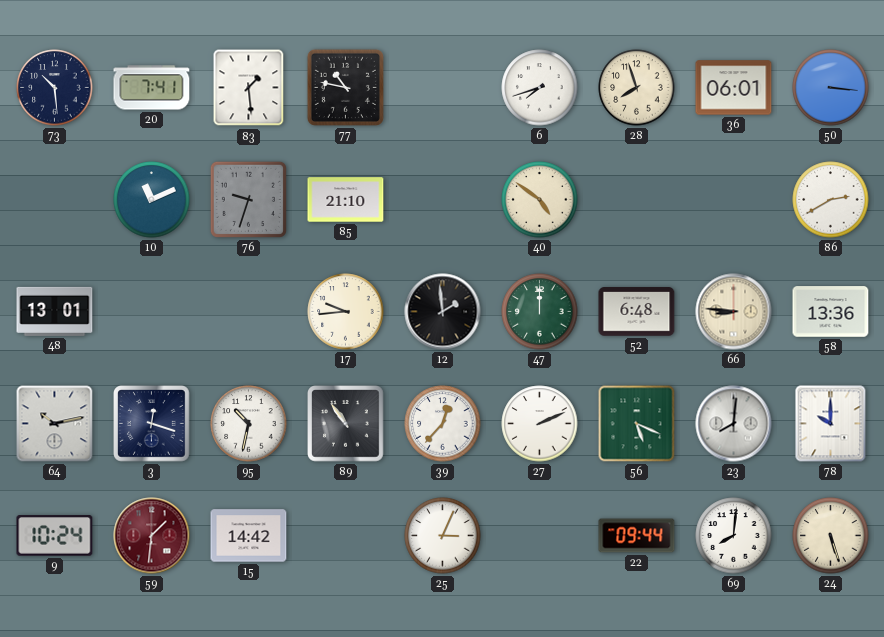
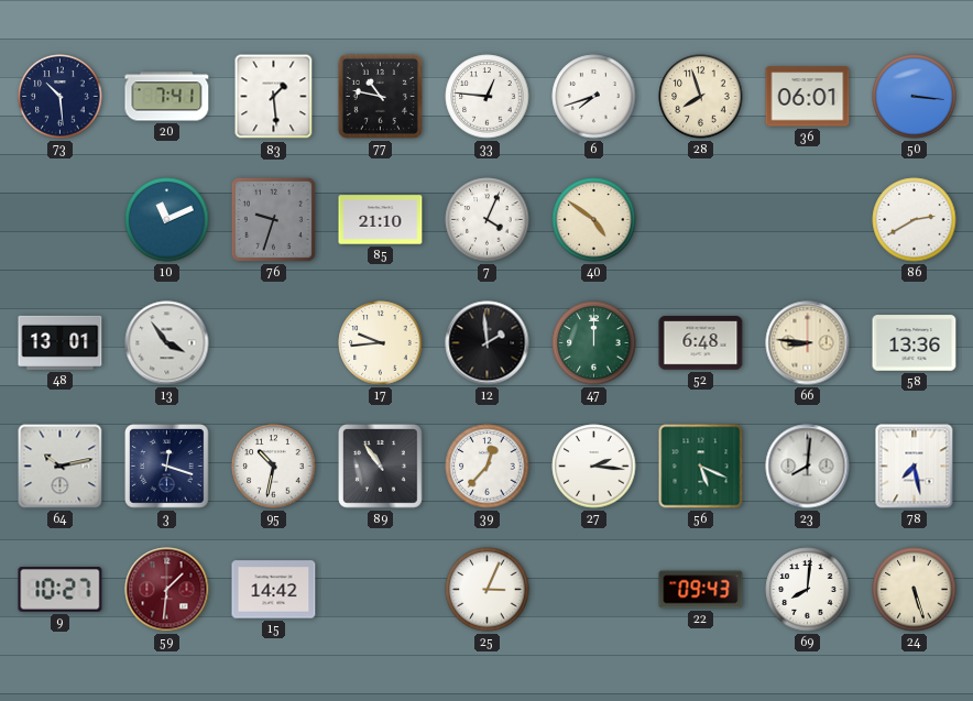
33: none -> 12:46 (488, 97)
7: none -> 4:04 (488, 220)
13: none -> 3:54 (167, 343)
27: 2:11 -> 2:16 (594, 467)
78: 10:00 -> 7:28 (915, 467)
9: 10:24 -> 10:27 (61, 590)
22: 09:44 -> 09:43 (701, 590)
